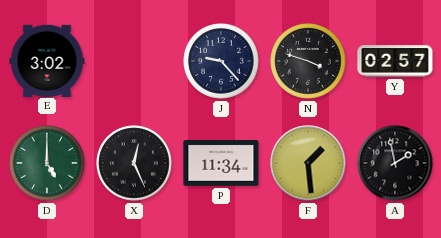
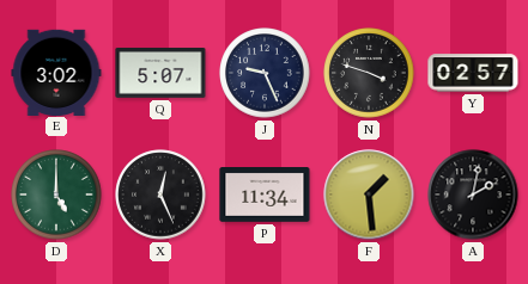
Q: none -> 5:07 (160, 73)
J: 9:23 -> 9:26 (265, 73)
A: 1:58 -> 2:02 (473, 195)
